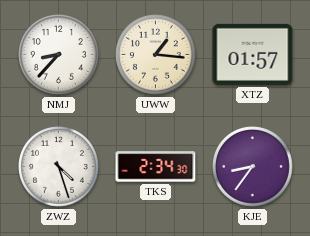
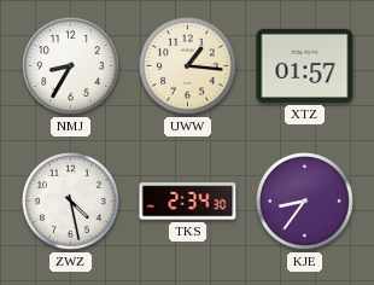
NMJ: 8:37 -> 8:35 (71, 66)
ZWZ: 4:27 -> 4:28 (71, 202)
